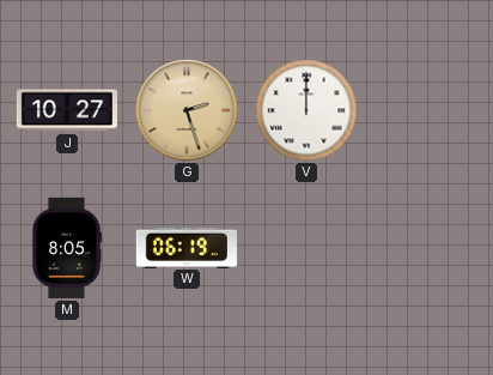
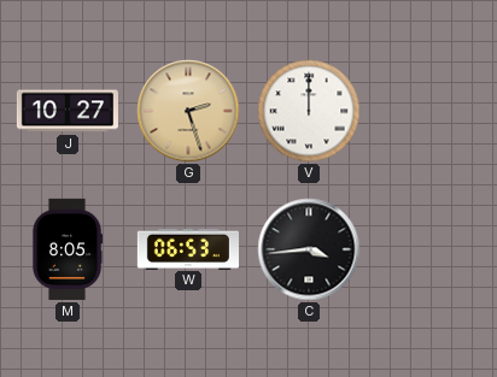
W: 06:19 -> 06:53 (188, 248)
C: none -> 3:44 (309, 249)
